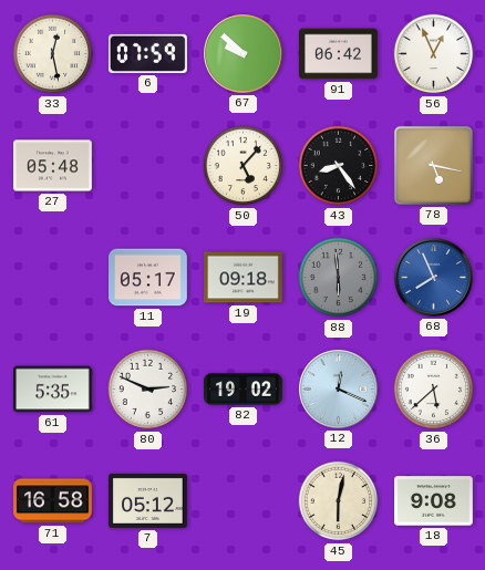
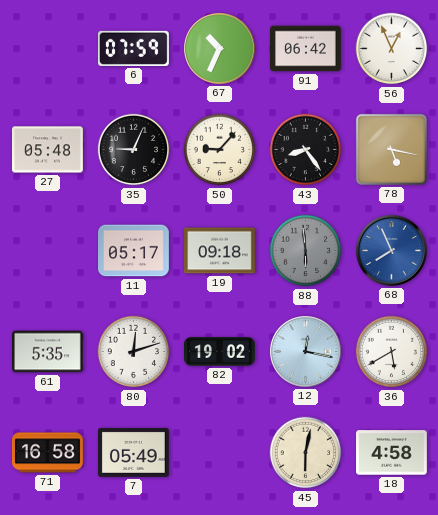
33: 12:28 -> none (53, 54)
67: 9:52 -> 10:34 (220, 49)
35: none -> 9:04 (134, 150)
50: 5:07 -> 9:07 (220, 150)
80: 2:49 -> 12:12 (134, 352)
12: 12:19 -> 12:17 (306, 352)
36: 5:38 -> 5:40 (392, 352)
7: 05:12 -> 05:49 (134, 452)
18: 9:08 -> 4:58 (392, 453)
